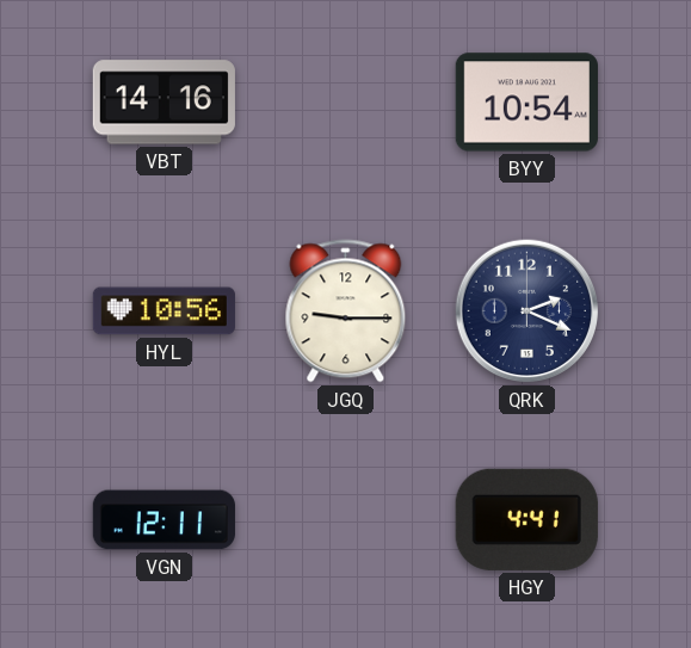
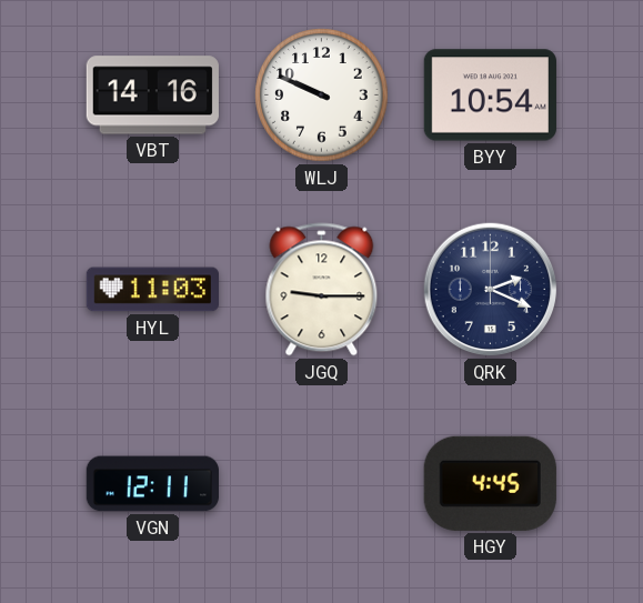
WLJ: none -> 9:49 (322, 96)
HYL: 10:56 -> 11:03 (152, 290)
HGY: 4:41 -> 4:45 (490, 483)
